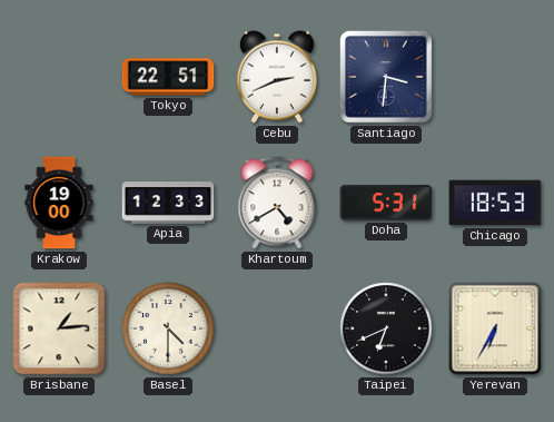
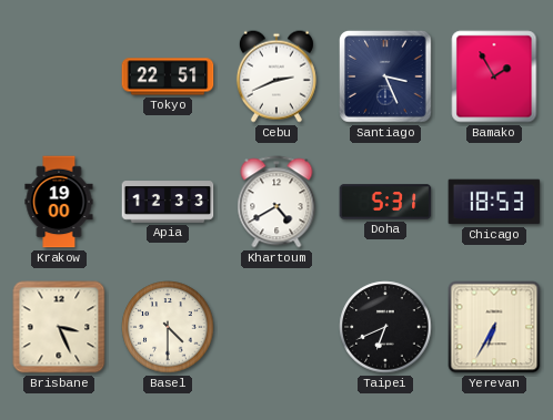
Santiago: 3:31 -> 3:26 (386, 78)
Bamako: none -> 1:55 (494, 76)
Brisbane: 1:14 -> 3:26 (59, 327)
